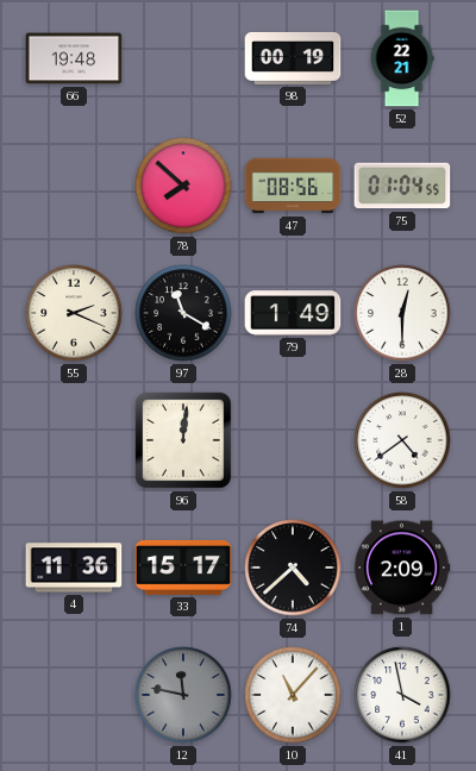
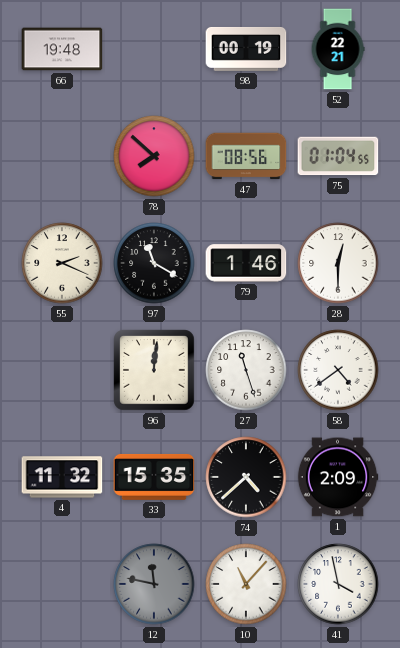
79: 1:49 -> 1:46 (246, 263)
27: none -> 11:27 (246, 370)
4: 11:36 -> 11:32 (62, 477)
33: 15:17 -> 15:35 (154, 477)
